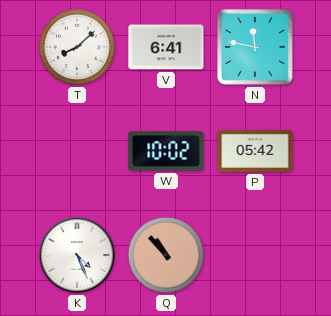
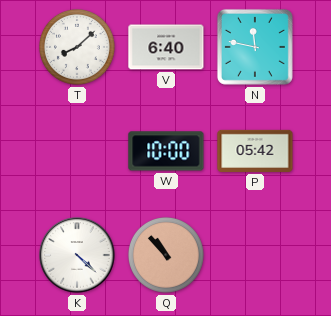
V: 6:41 -> 6:40 (166, 47)
W: 10:02 -> 10:00 (166, 151)
K: 4:26 -> 4:22 (77, 255)
